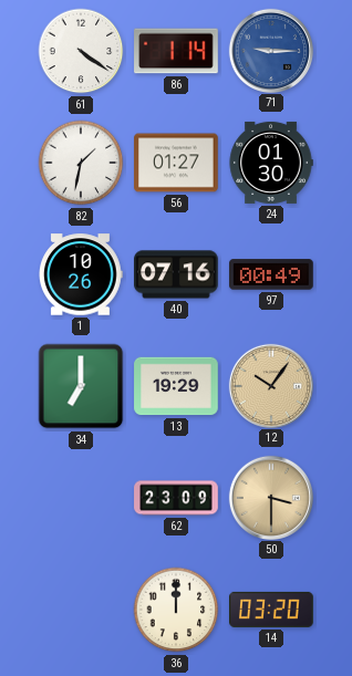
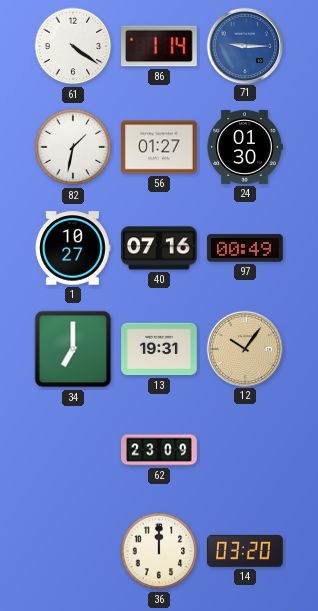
1: 10:26 -> 10:27 (73, 248)
13: 19:29 -> 19:31 (159, 349)
50: 3:30 -> none (270, 497)
